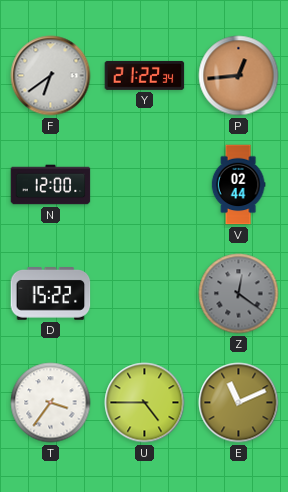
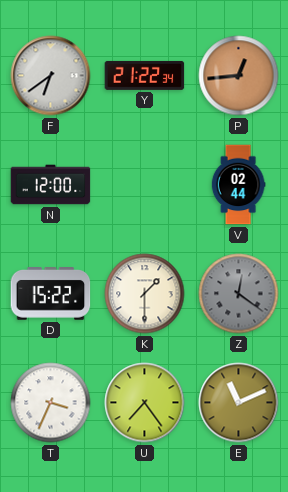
K: none -> 1:30 (145, 294)
T: 3:36 -> 3:34 (51, 403)
U: 4:45 -> 7:24 (145, 403)
